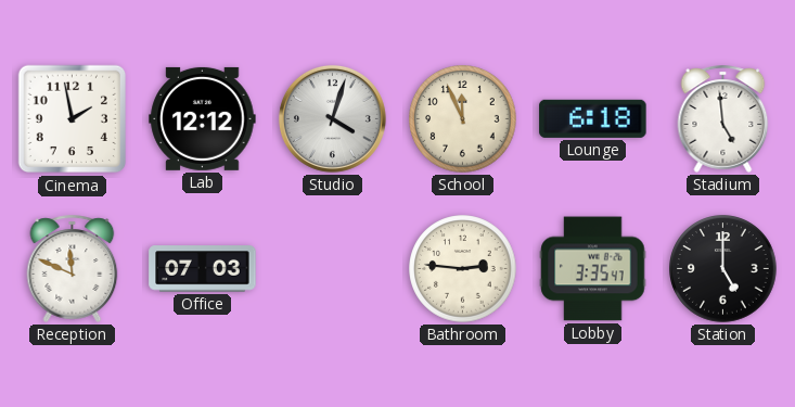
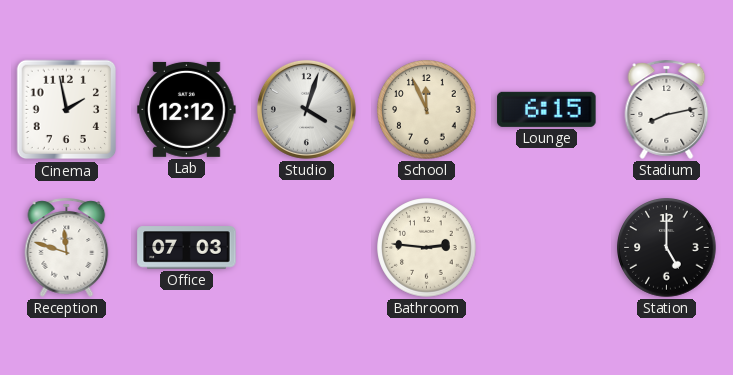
Lounge: 6:18 -> 6:15 (547, 109)
Stadium: 4:59 -> 8:13 (667, 109)
Reception: 11:49 -> 11:48 (67, 247)
Lobby: 3:35 -> none (593, 269)
